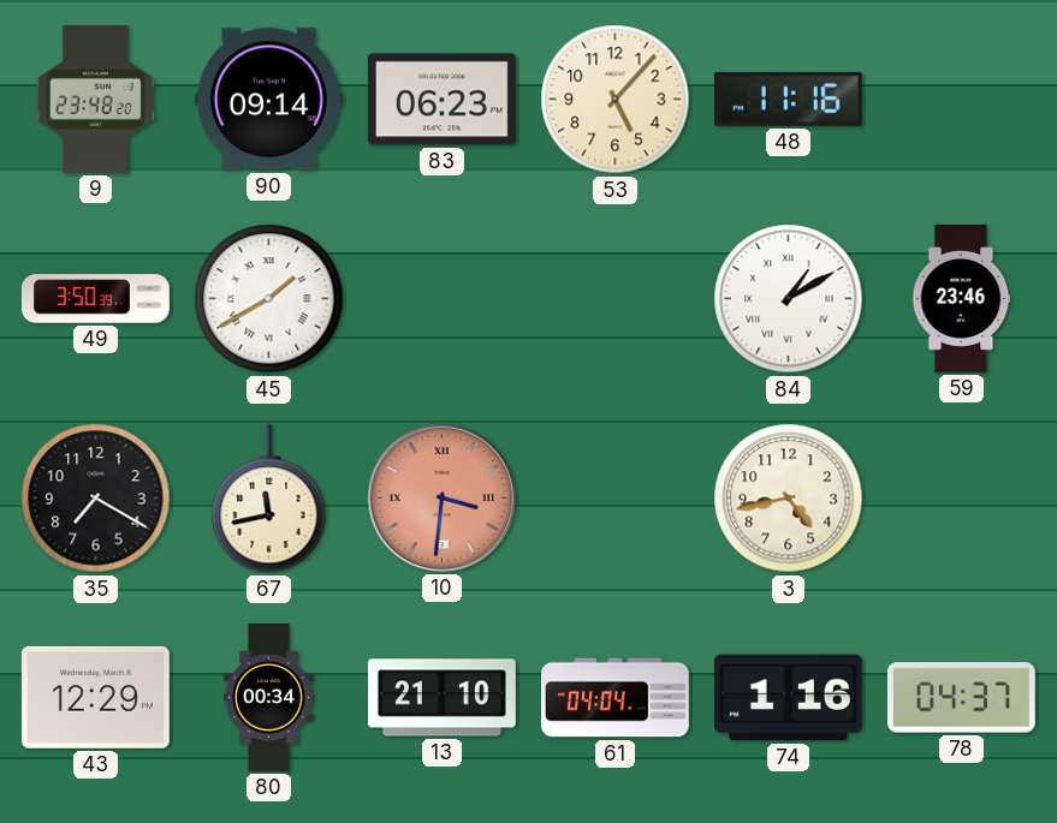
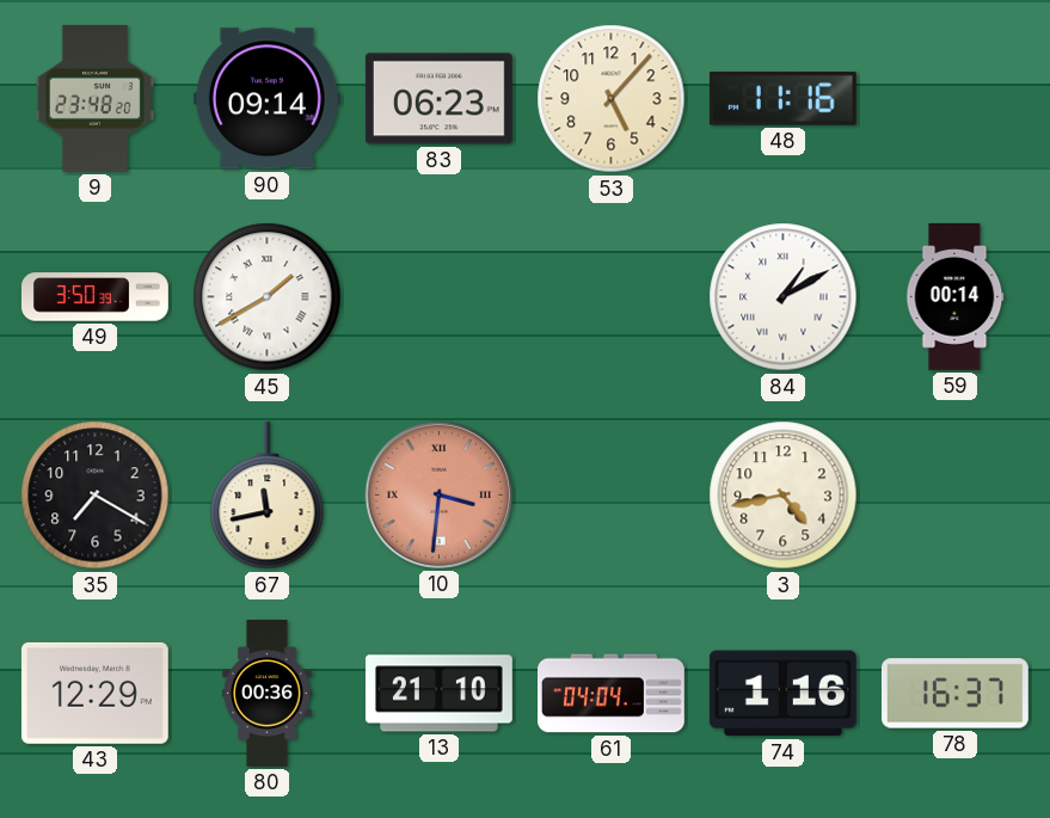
59: 23:46 -> 00:14 (956, 296)
80: 00:34 -> 00:36 (268, 694)
78: 04:37 -> 16:37 (954, 694)
